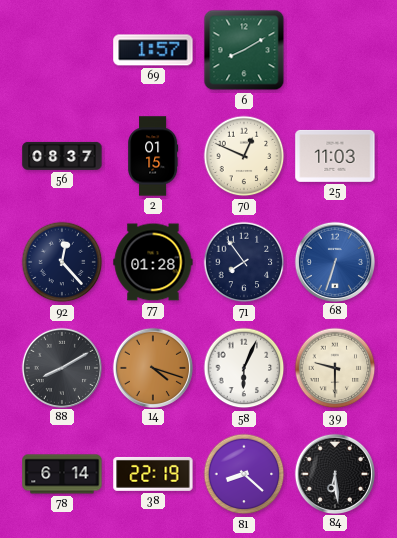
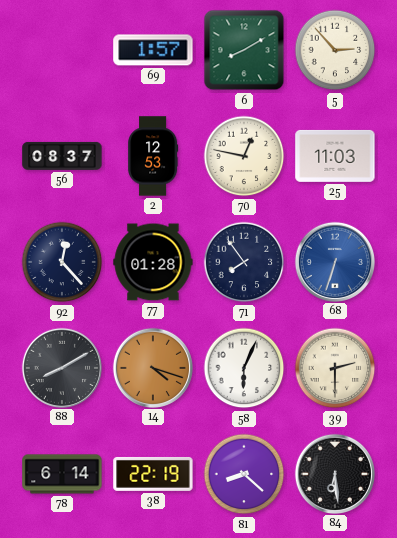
5: none -> 2:53 (335, 50)
2: 01:15 -> 12:53 (153, 156)
70: 12:49 -> 12:47 (244, 156)
39: 9:30 -> 2:30 (335, 368)
